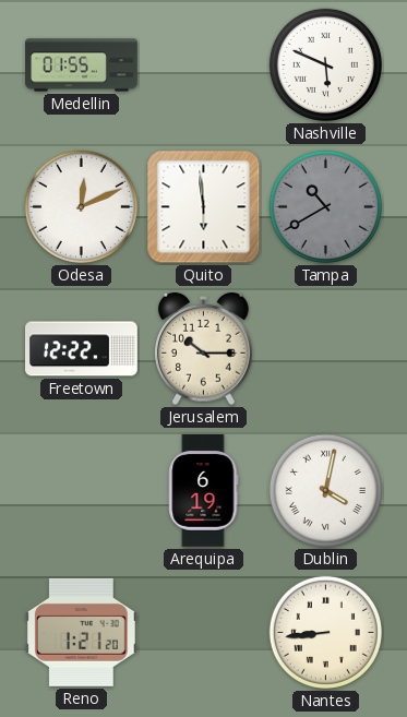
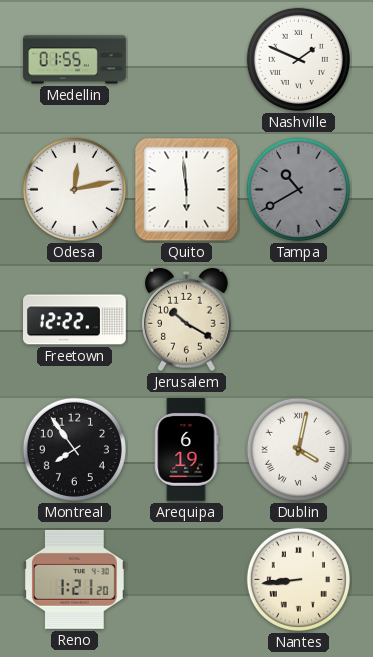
Nashville: 5:49 -> 1:49 (298, 59)
Odesa: 12:11 -> 12:13 (74, 189)
Jerusalem: 10:15 -> 10:20 (187, 320)
Montreal: none -> 7:54 (74, 449)
